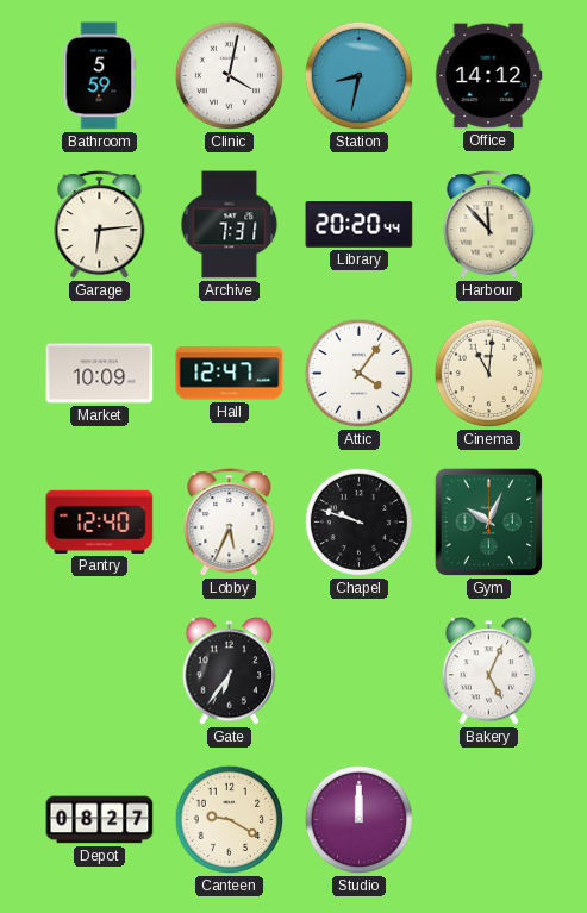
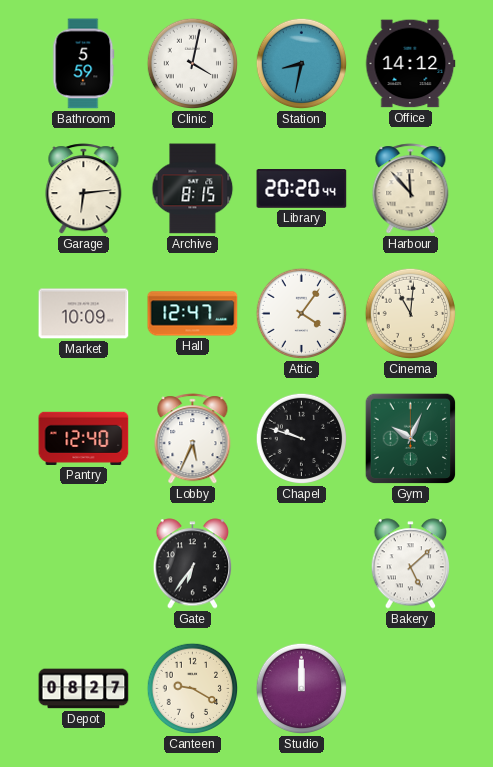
Archive: 7:31 -> 8:15 (193, 189)
Bakery: 5:04 -> 5:08 (411, 564)
